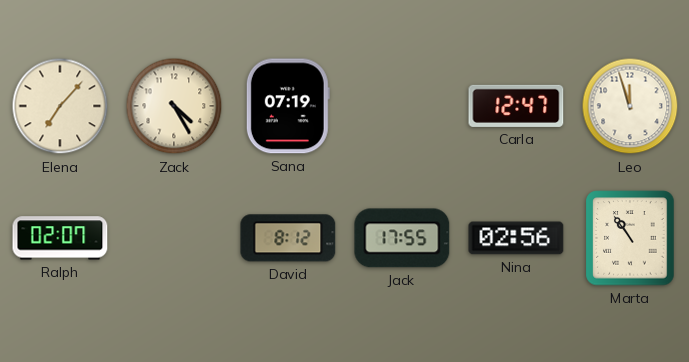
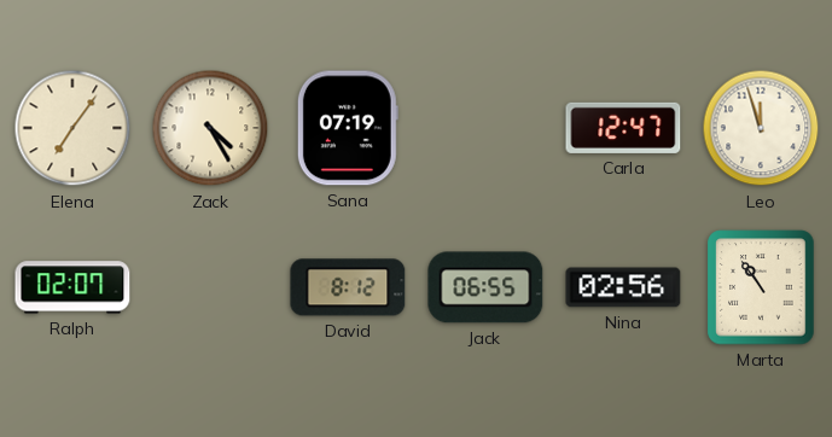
Elena: 7:07 -> 7:06 (72, 128)
Jack: 17:55 -> 06:55 (485, 287)
